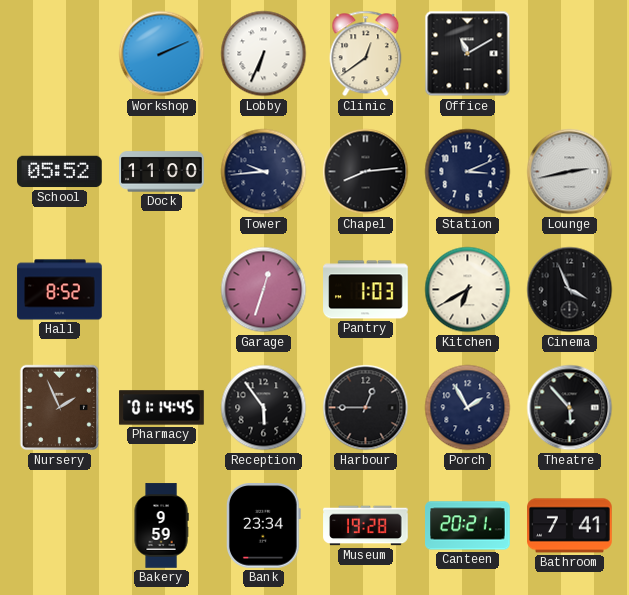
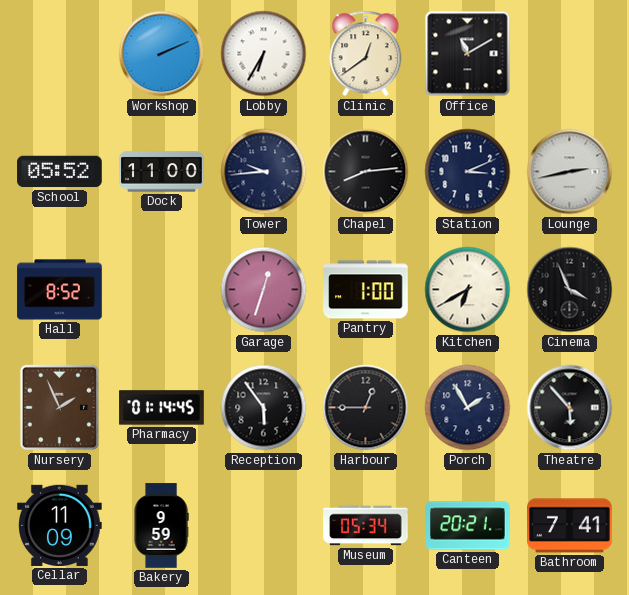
Lobby: 6:34 -> 6:35 (264, 54)
Pantry: 1:03 -> 1:00 (366, 290)
Cellar: none -> 11:09 (60, 525)
Bank: 23:34 -> none (264, 526)
Museum: 19:28 -> 05:34 (366, 526)
